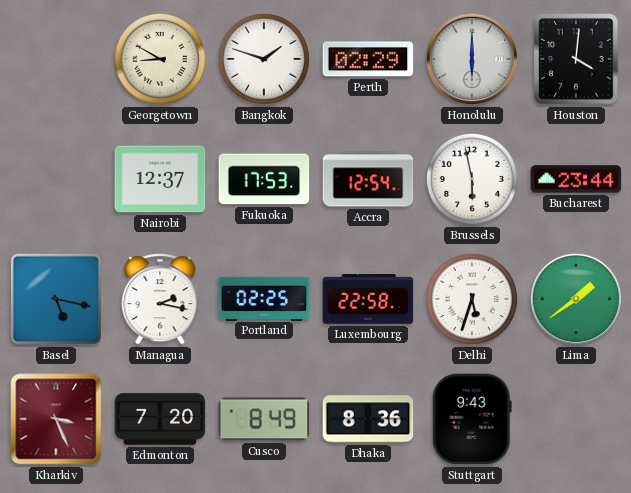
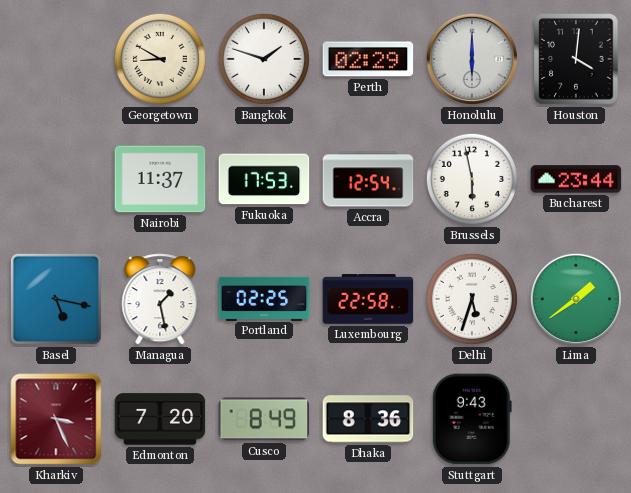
Nairobi: 12:37 -> 11:37 (160, 179)
Managua: 2:17 -> 1:28 (160, 299)
